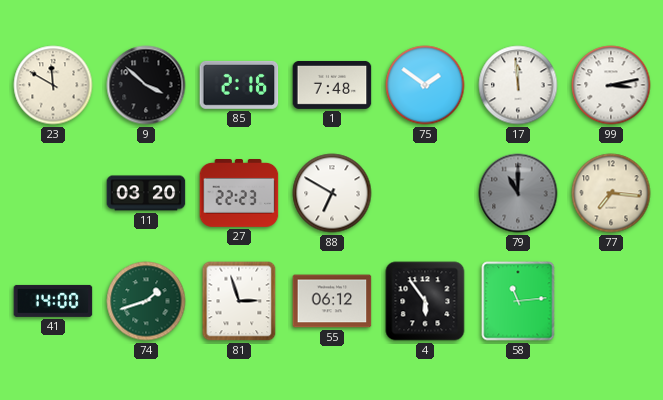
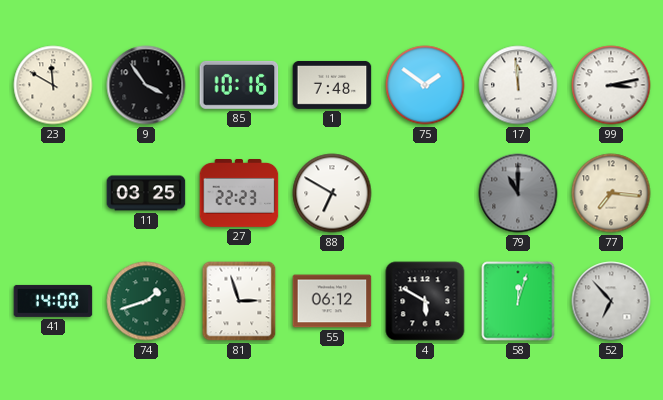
9: 3:52 -> 3:54 (146, 85)
85: 2:16 -> 10:16 (239, 85)
11: 03:20 -> 03:25 (146, 193)
4: 5:54 -> 5:50 (425, 301)
58: 11:14 -> 12:03 (518, 301)
52: none -> 6:53 (611, 301)
